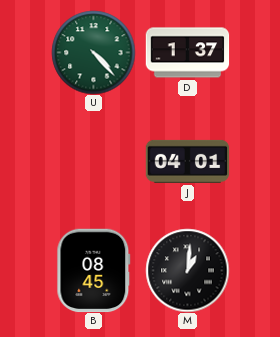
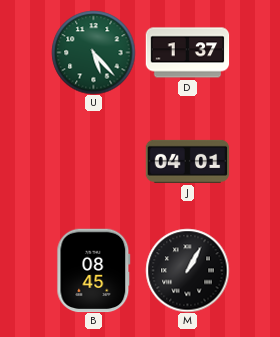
U: 4:23 -> 5:23 (93, 52)
M: 1:01 -> 1:05 (187, 270)
